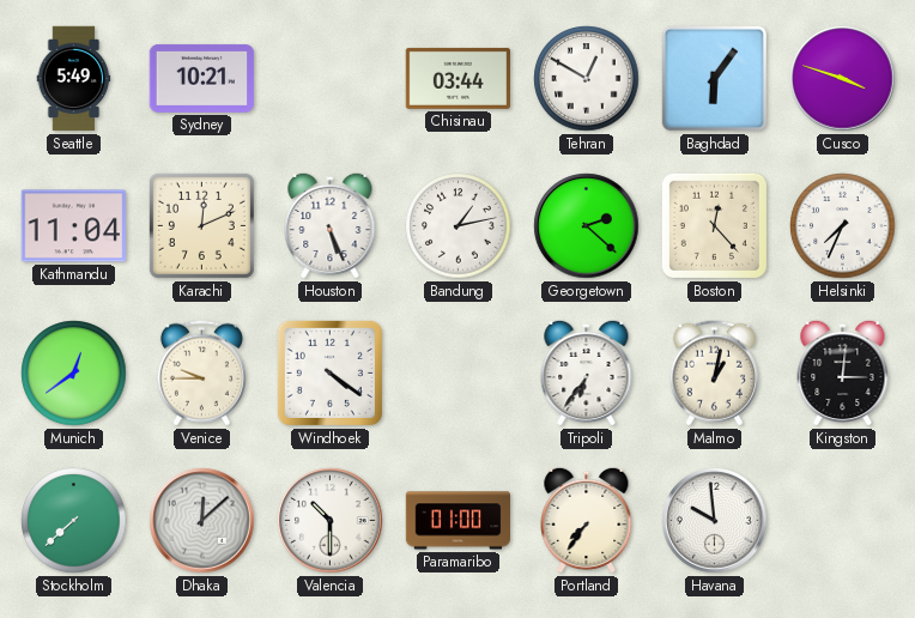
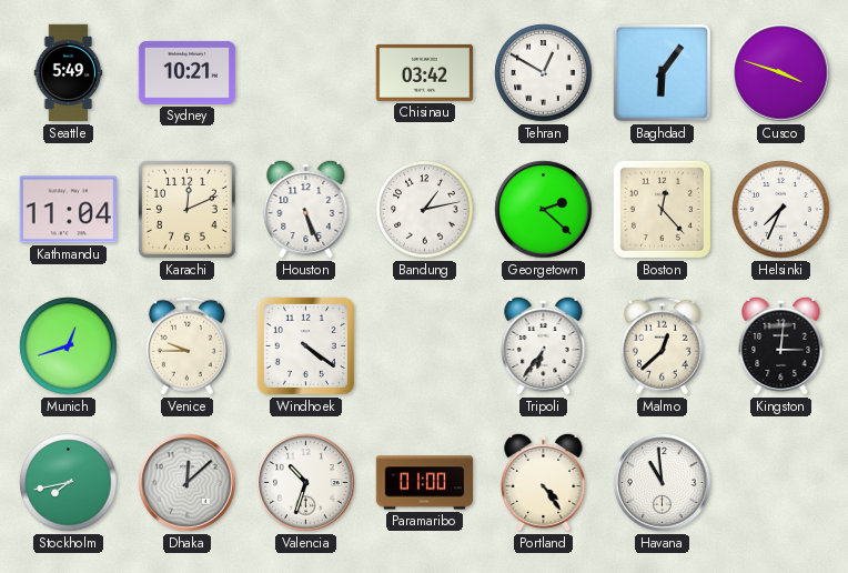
Chisinau: 03:44 -> 03:42 (425, 72)
Munich: 12:39 -> 12:42 (69, 346)
Malmo: 1:02 -> 12:38 (662, 346)
Stockholm: 7:38 -> 7:43 (69, 483)
Valencia: 10:30 -> 10:33 (306, 483)
Portland: 7:36 -> 4:24 (544, 482)
Havana: 9:59 -> 10:59 (663, 483)
